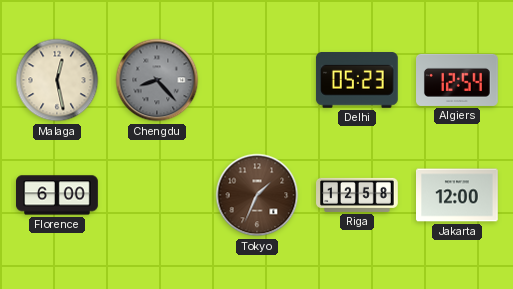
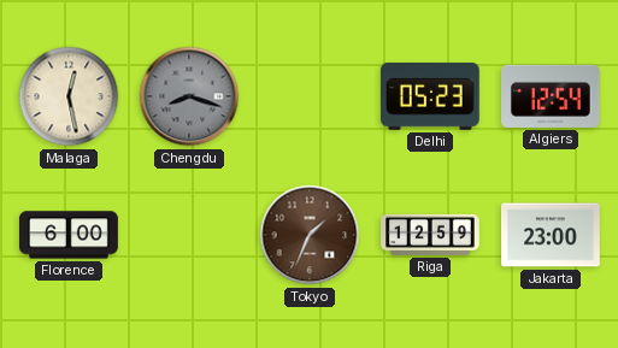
Chengdu: 8:23 -> 8:18 (189, 96)
Riga: 12:58 -> 12:59 (431, 235)
Jakarta: 12:00 -> 23:00 (552, 235)
